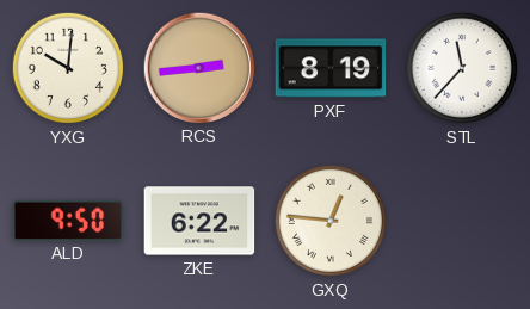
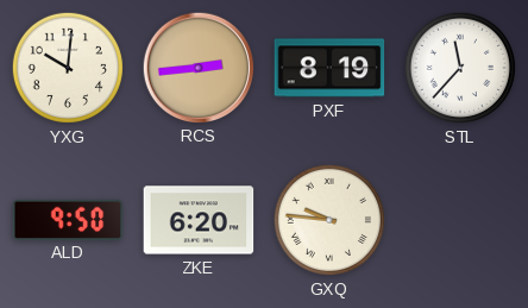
ZKE: 6:22 -> 6:20 (199, 220)
GXQ: 12:46 -> 9:46 (329, 220)
